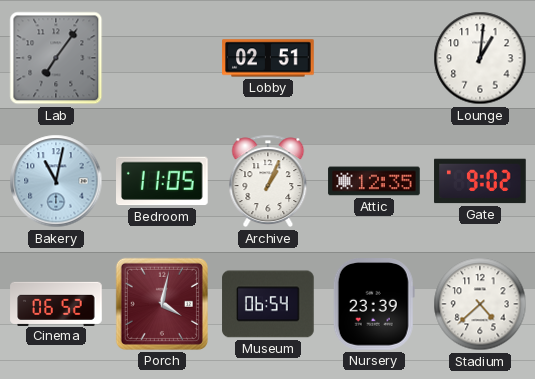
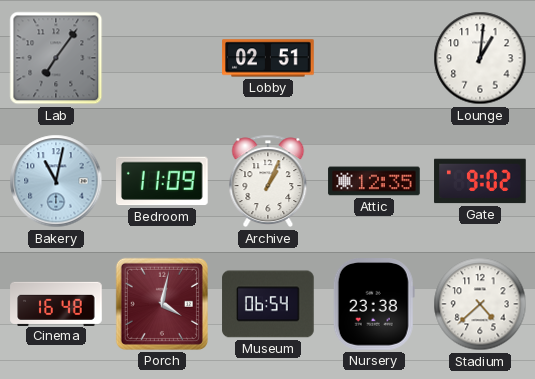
Bedroom: 11:05 -> 11:09 (163, 181)
Cinema: 06:52 -> 16:48 (56, 303)
Nursery: 23:39 -> 23:38 (374, 304)
